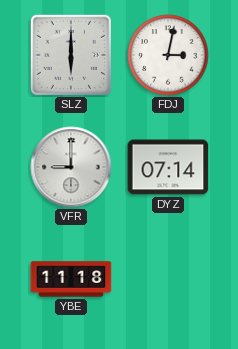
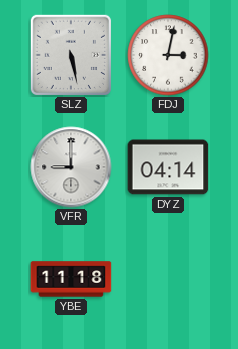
SLZ: 6:00 -> 5:28 (71, 55)
DYZ: 07:14 -> 04:14 (168, 167)
